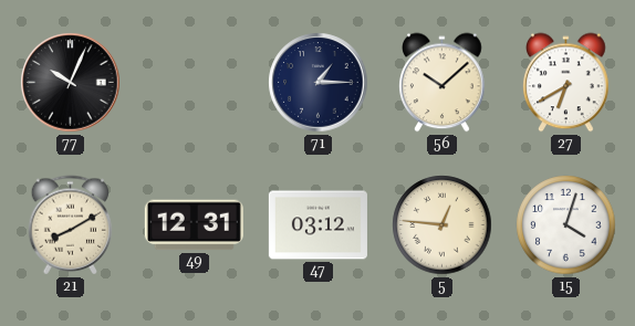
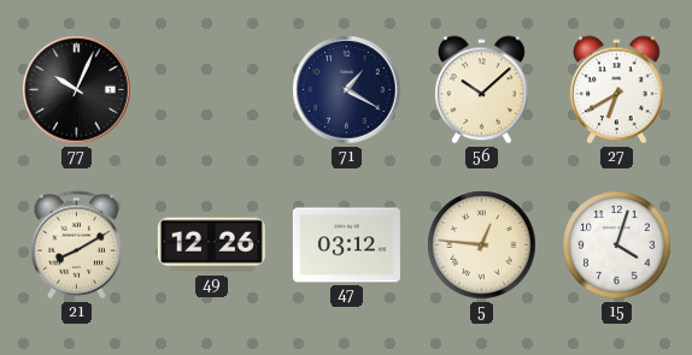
71: 1:15 -> 1:20 (347, 90)
49: 12:31 -> 12:26 (211, 245)
